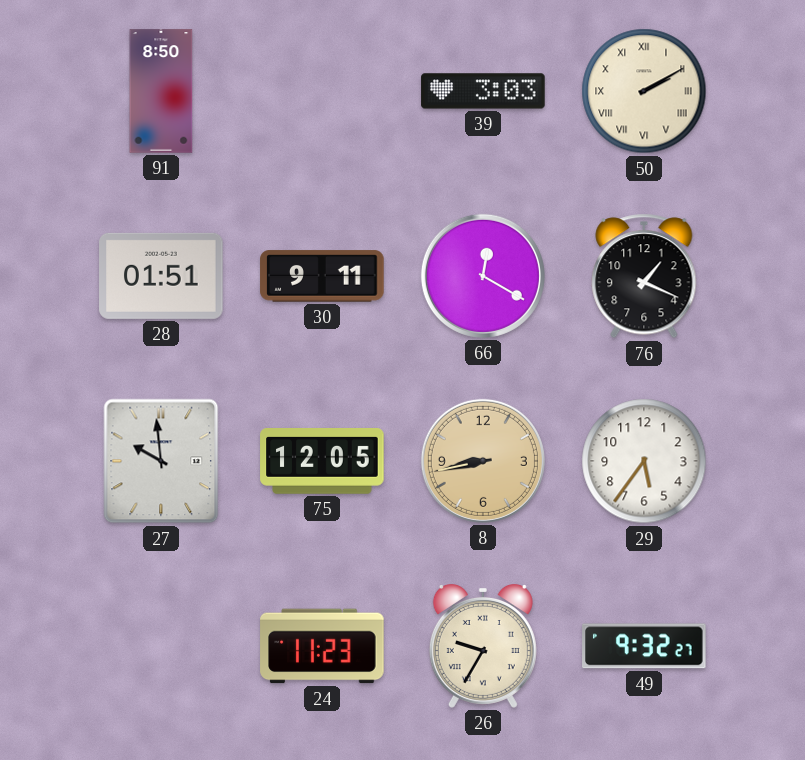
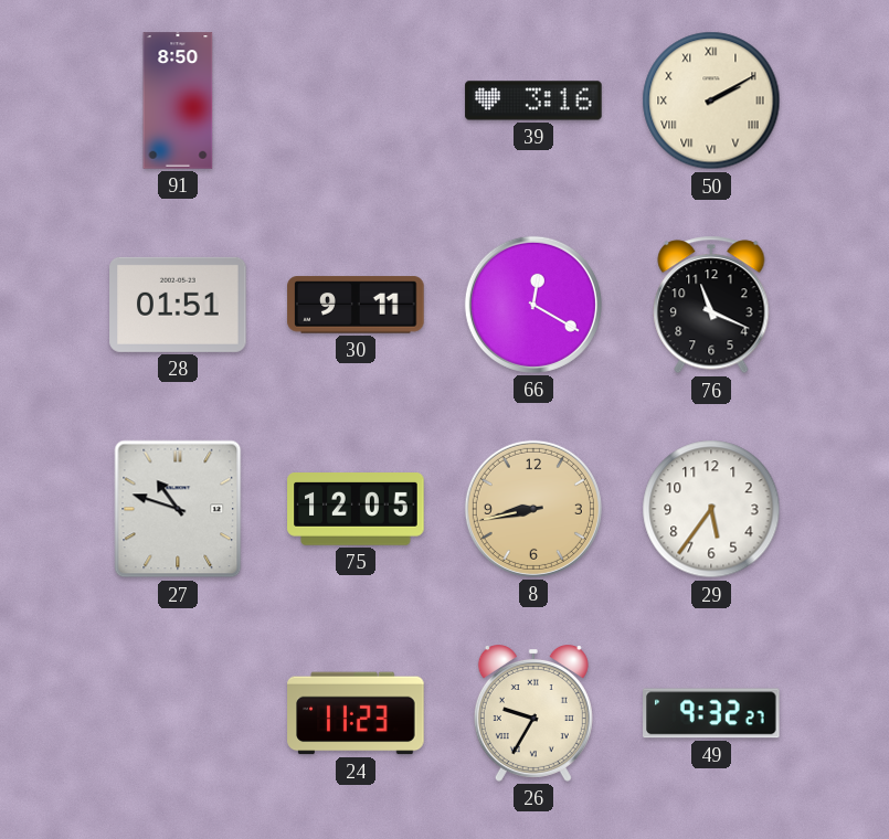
39: 3:03 -> 3:16 (533, 100)
76: 1:19 -> 11:19 (711, 305)
27: 9:59 -> 10:48 (178, 509)
